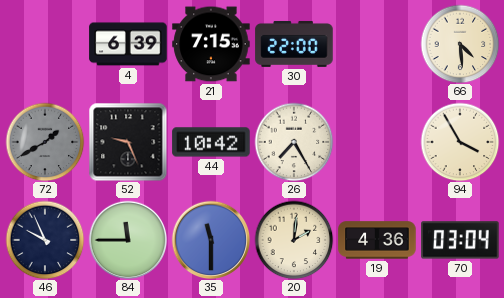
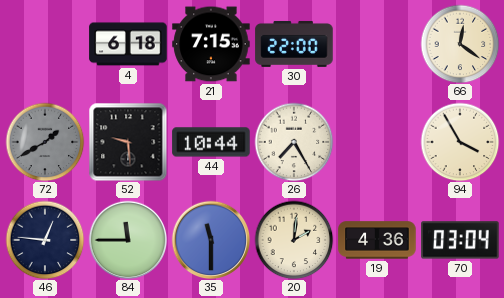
4: 6:39 -> 6:18 (128, 44)
66: 4:29 -> 12:21 (460, 44)
52: 9:26 -> 9:29 (128, 142)
44: 10:42 -> 10:44 (211, 142)
46: 9:56 -> 12:46 (45, 240)
